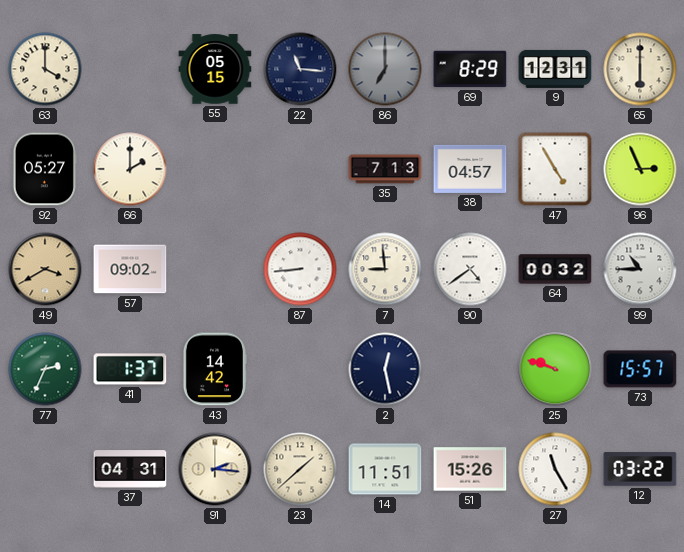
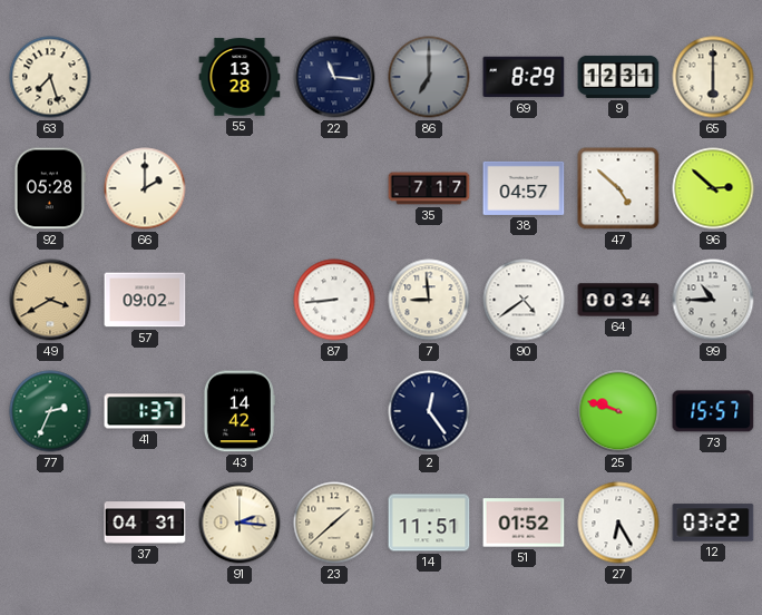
63: 4:00 -> 7:27 (50, 77)
55: 05:15 -> 13:28 (240, 77)
92: 05:27 -> 05:28 (50, 188)
35: 7:13 -> 7:17 (429, 188)
47: 4:55 -> 4:52 (618, 188)
96: 2:56 -> 2:52 (713, 188)
64: 00:32 -> 00:34 (618, 300)
2: 12:28 -> 12:24 (429, 411)
51: 15:26 -> 01:52 (524, 523)
27: 11:25 -> 6:25 (618, 523)
